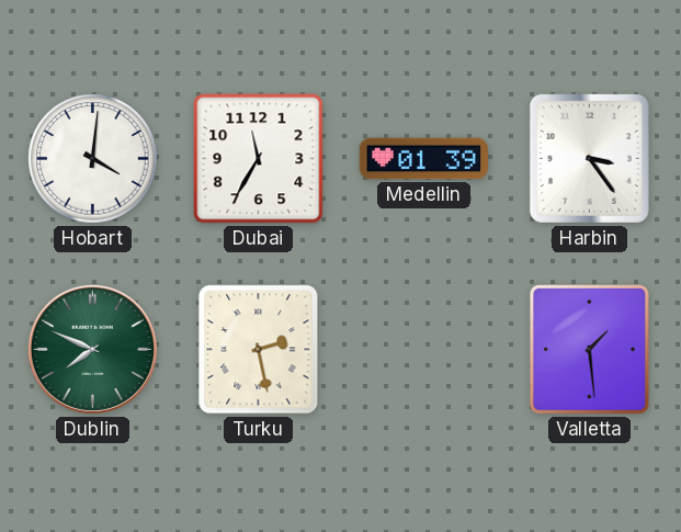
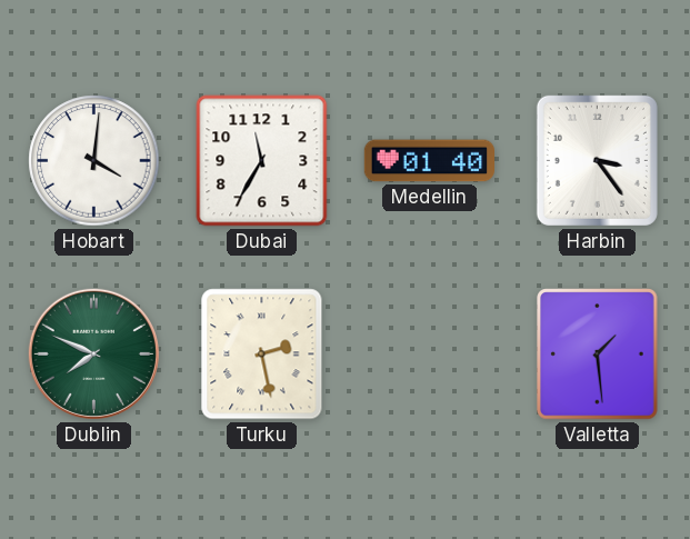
Medellin: 01:39 -> 01:40 (429, 161)
